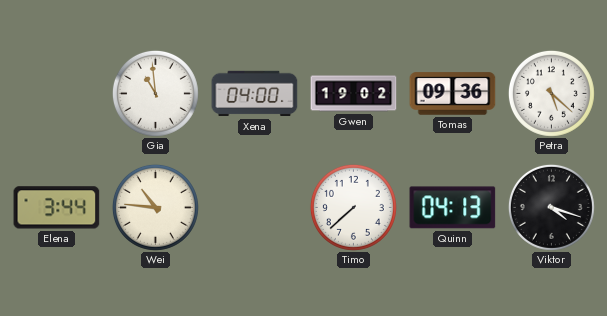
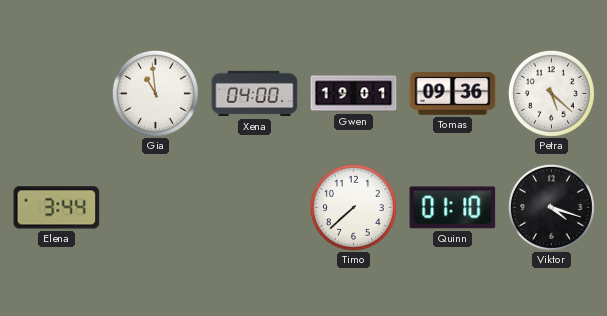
Gwen: 19:02 -> 19:01 (354, 94)
Wei: 10:46 -> none (155, 207)
Quinn: 04:13 -> 01:10 (453, 208)
